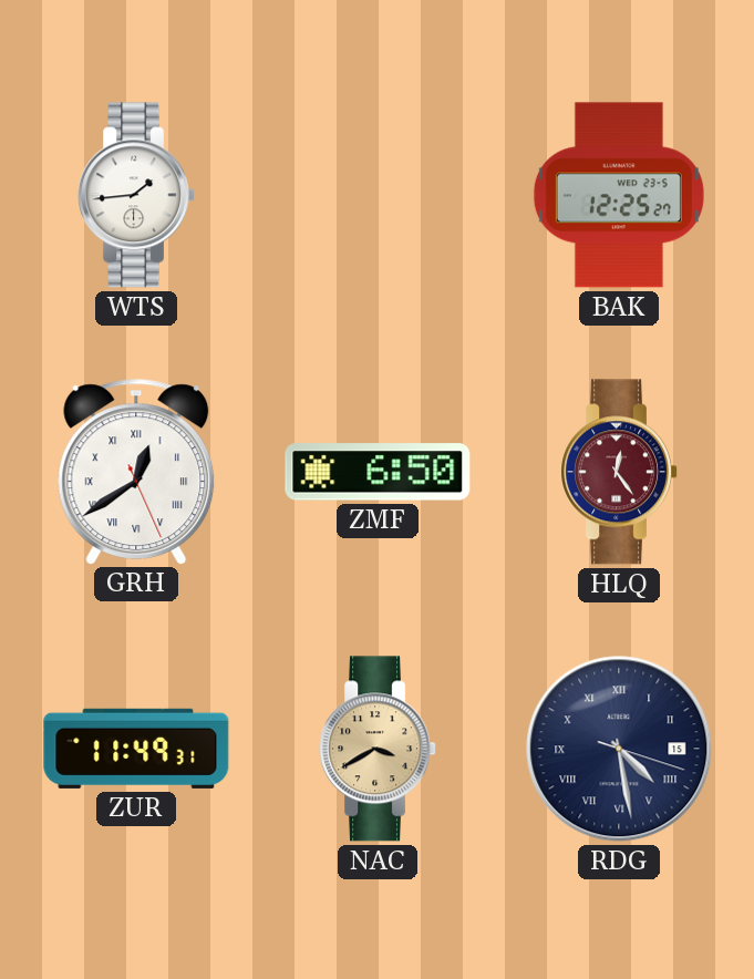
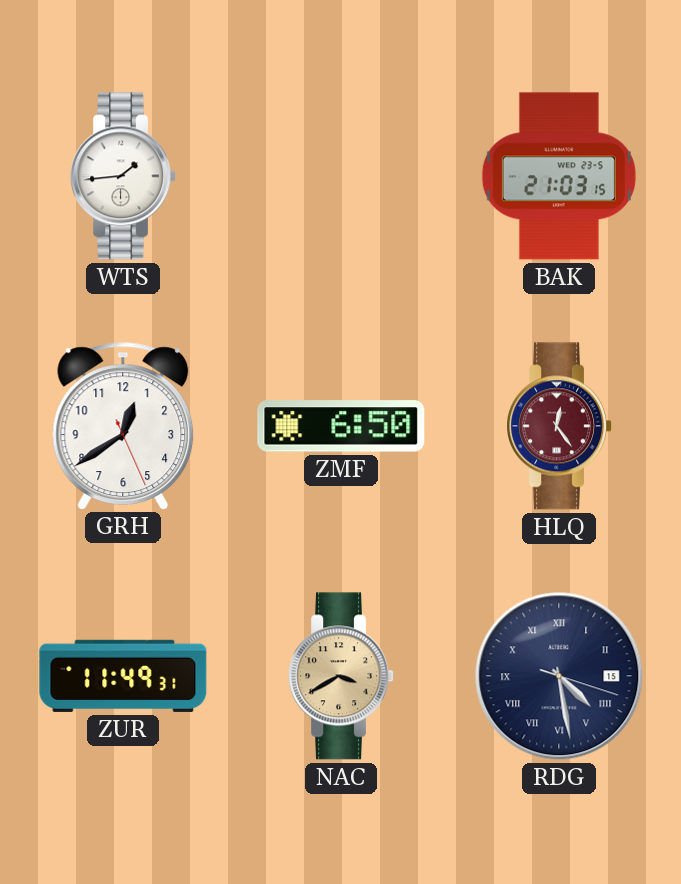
BAK: 12:25 -> 21:03 (559, 176)
GRH numerals: Roman -> Arabic (123, 426)
